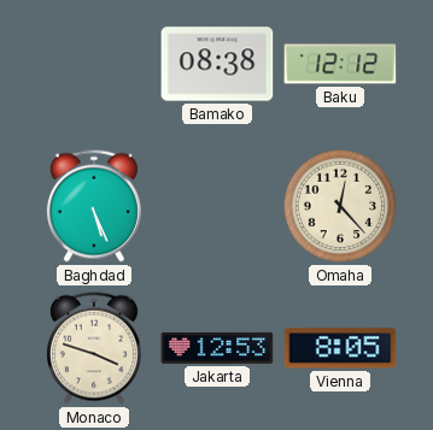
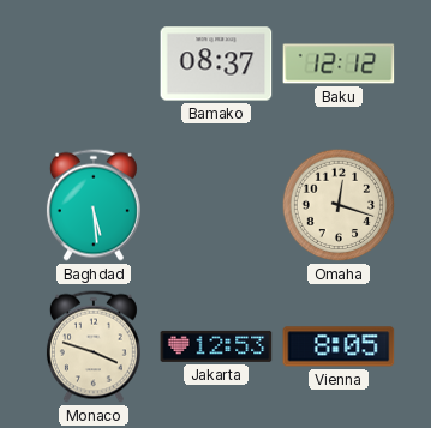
Bamako: 08:38 -> 08:37 (216, 64)
Baghdad: 5:26 -> 5:29 (94, 205)
Omaha: 12:23 -> 12:18 (339, 205)
